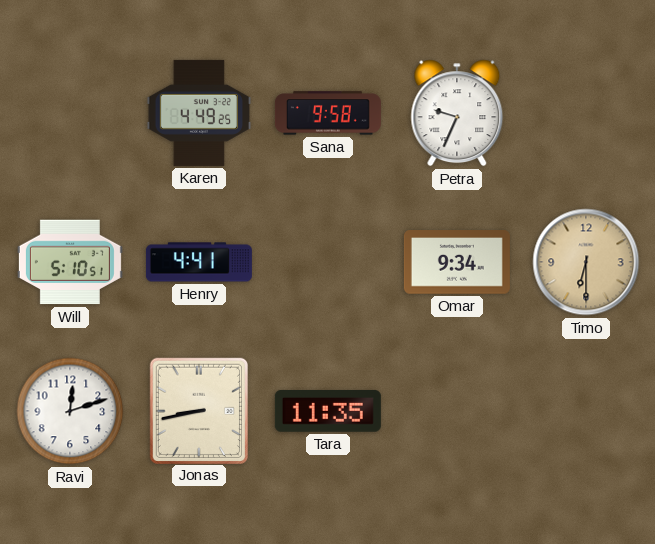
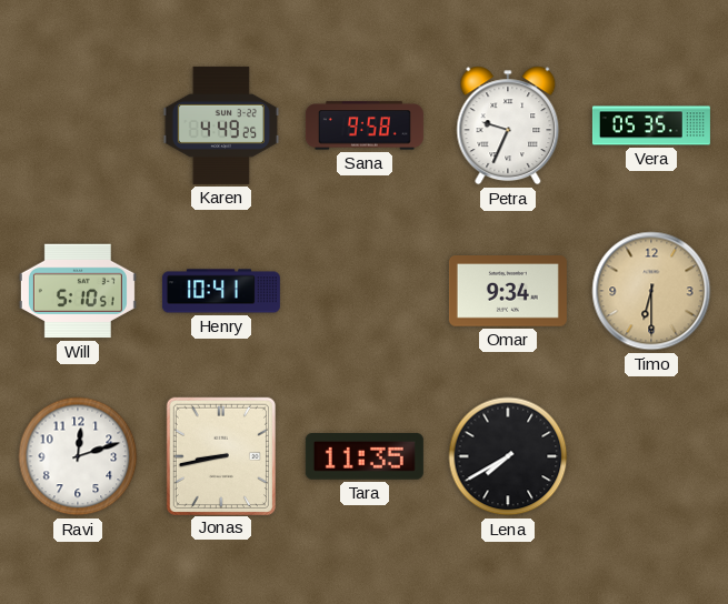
Vera: none -> 05:35 (651, 125)
Henry: 4:41 -> 10:41 (221, 291)
Lena: none -> 7:40 (508, 456)
